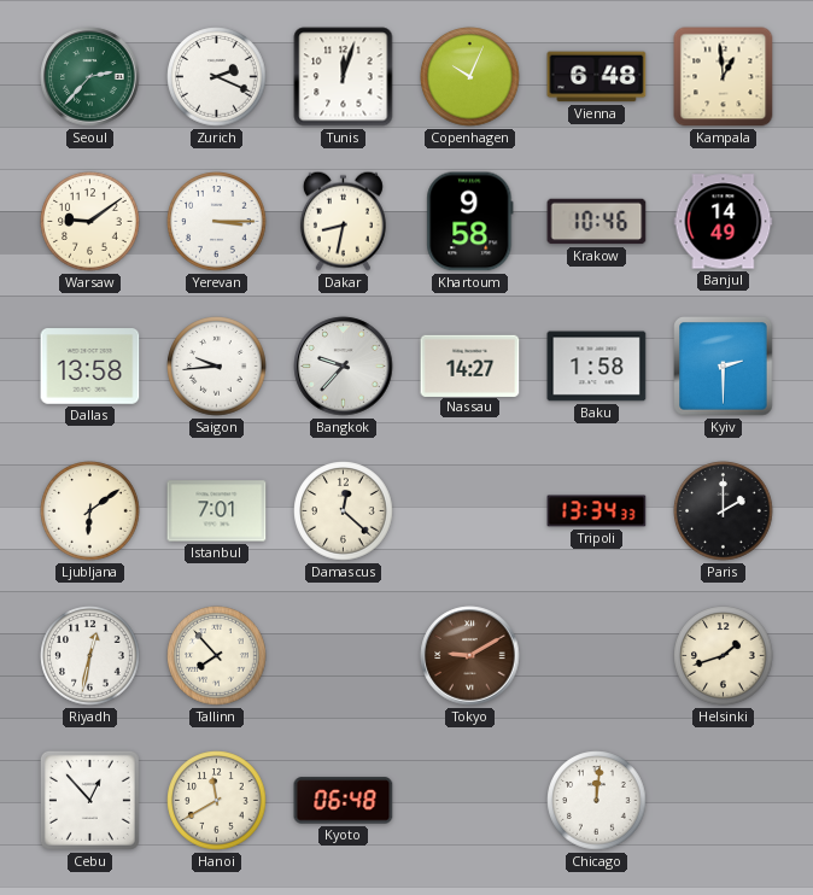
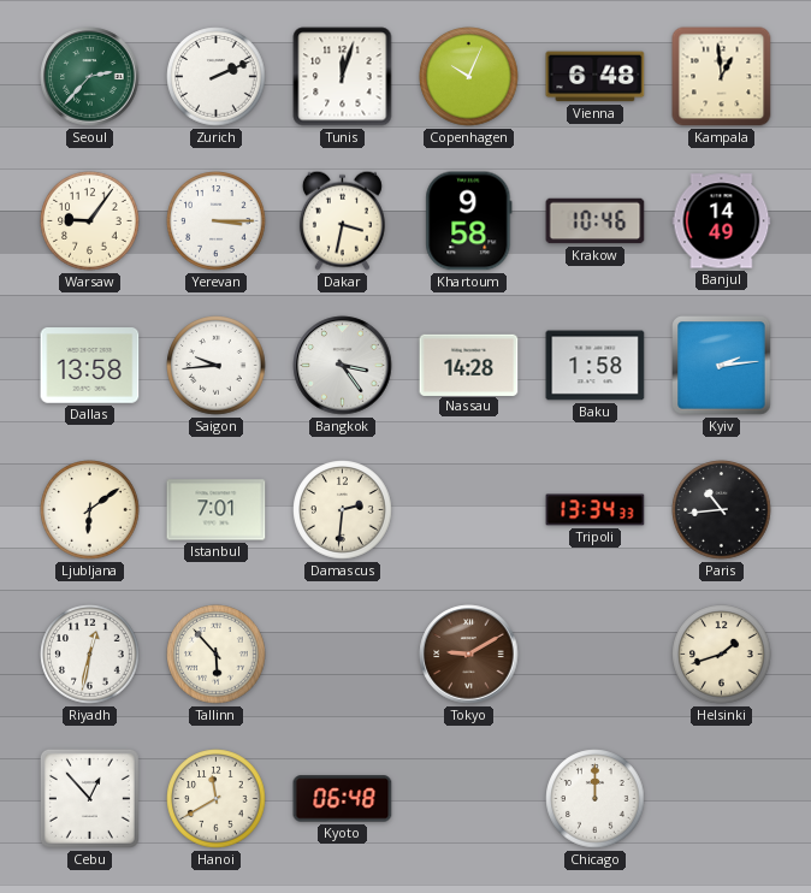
Zurich: 2:19 -> 2:11 (217, 77)
Warsaw: 9:09 -> 9:06 (90, 221)
Dakar: 8:32 -> 3:32 (342, 220)
Bangkok: 9:37 -> 3:24 (343, 366)
Nassau: 14:27 -> 14:28 (469, 365)
Kyiv: 2:30 -> 2:14 (722, 366)
Damascus: 12:22 -> 2:31 (343, 510)
Paris: 2:00 -> 10:44 (722, 510)
Tallinn: 7:53 -> 5:53 (217, 655)
Chicago: 12:01 -> 12:00 (596, 799)
